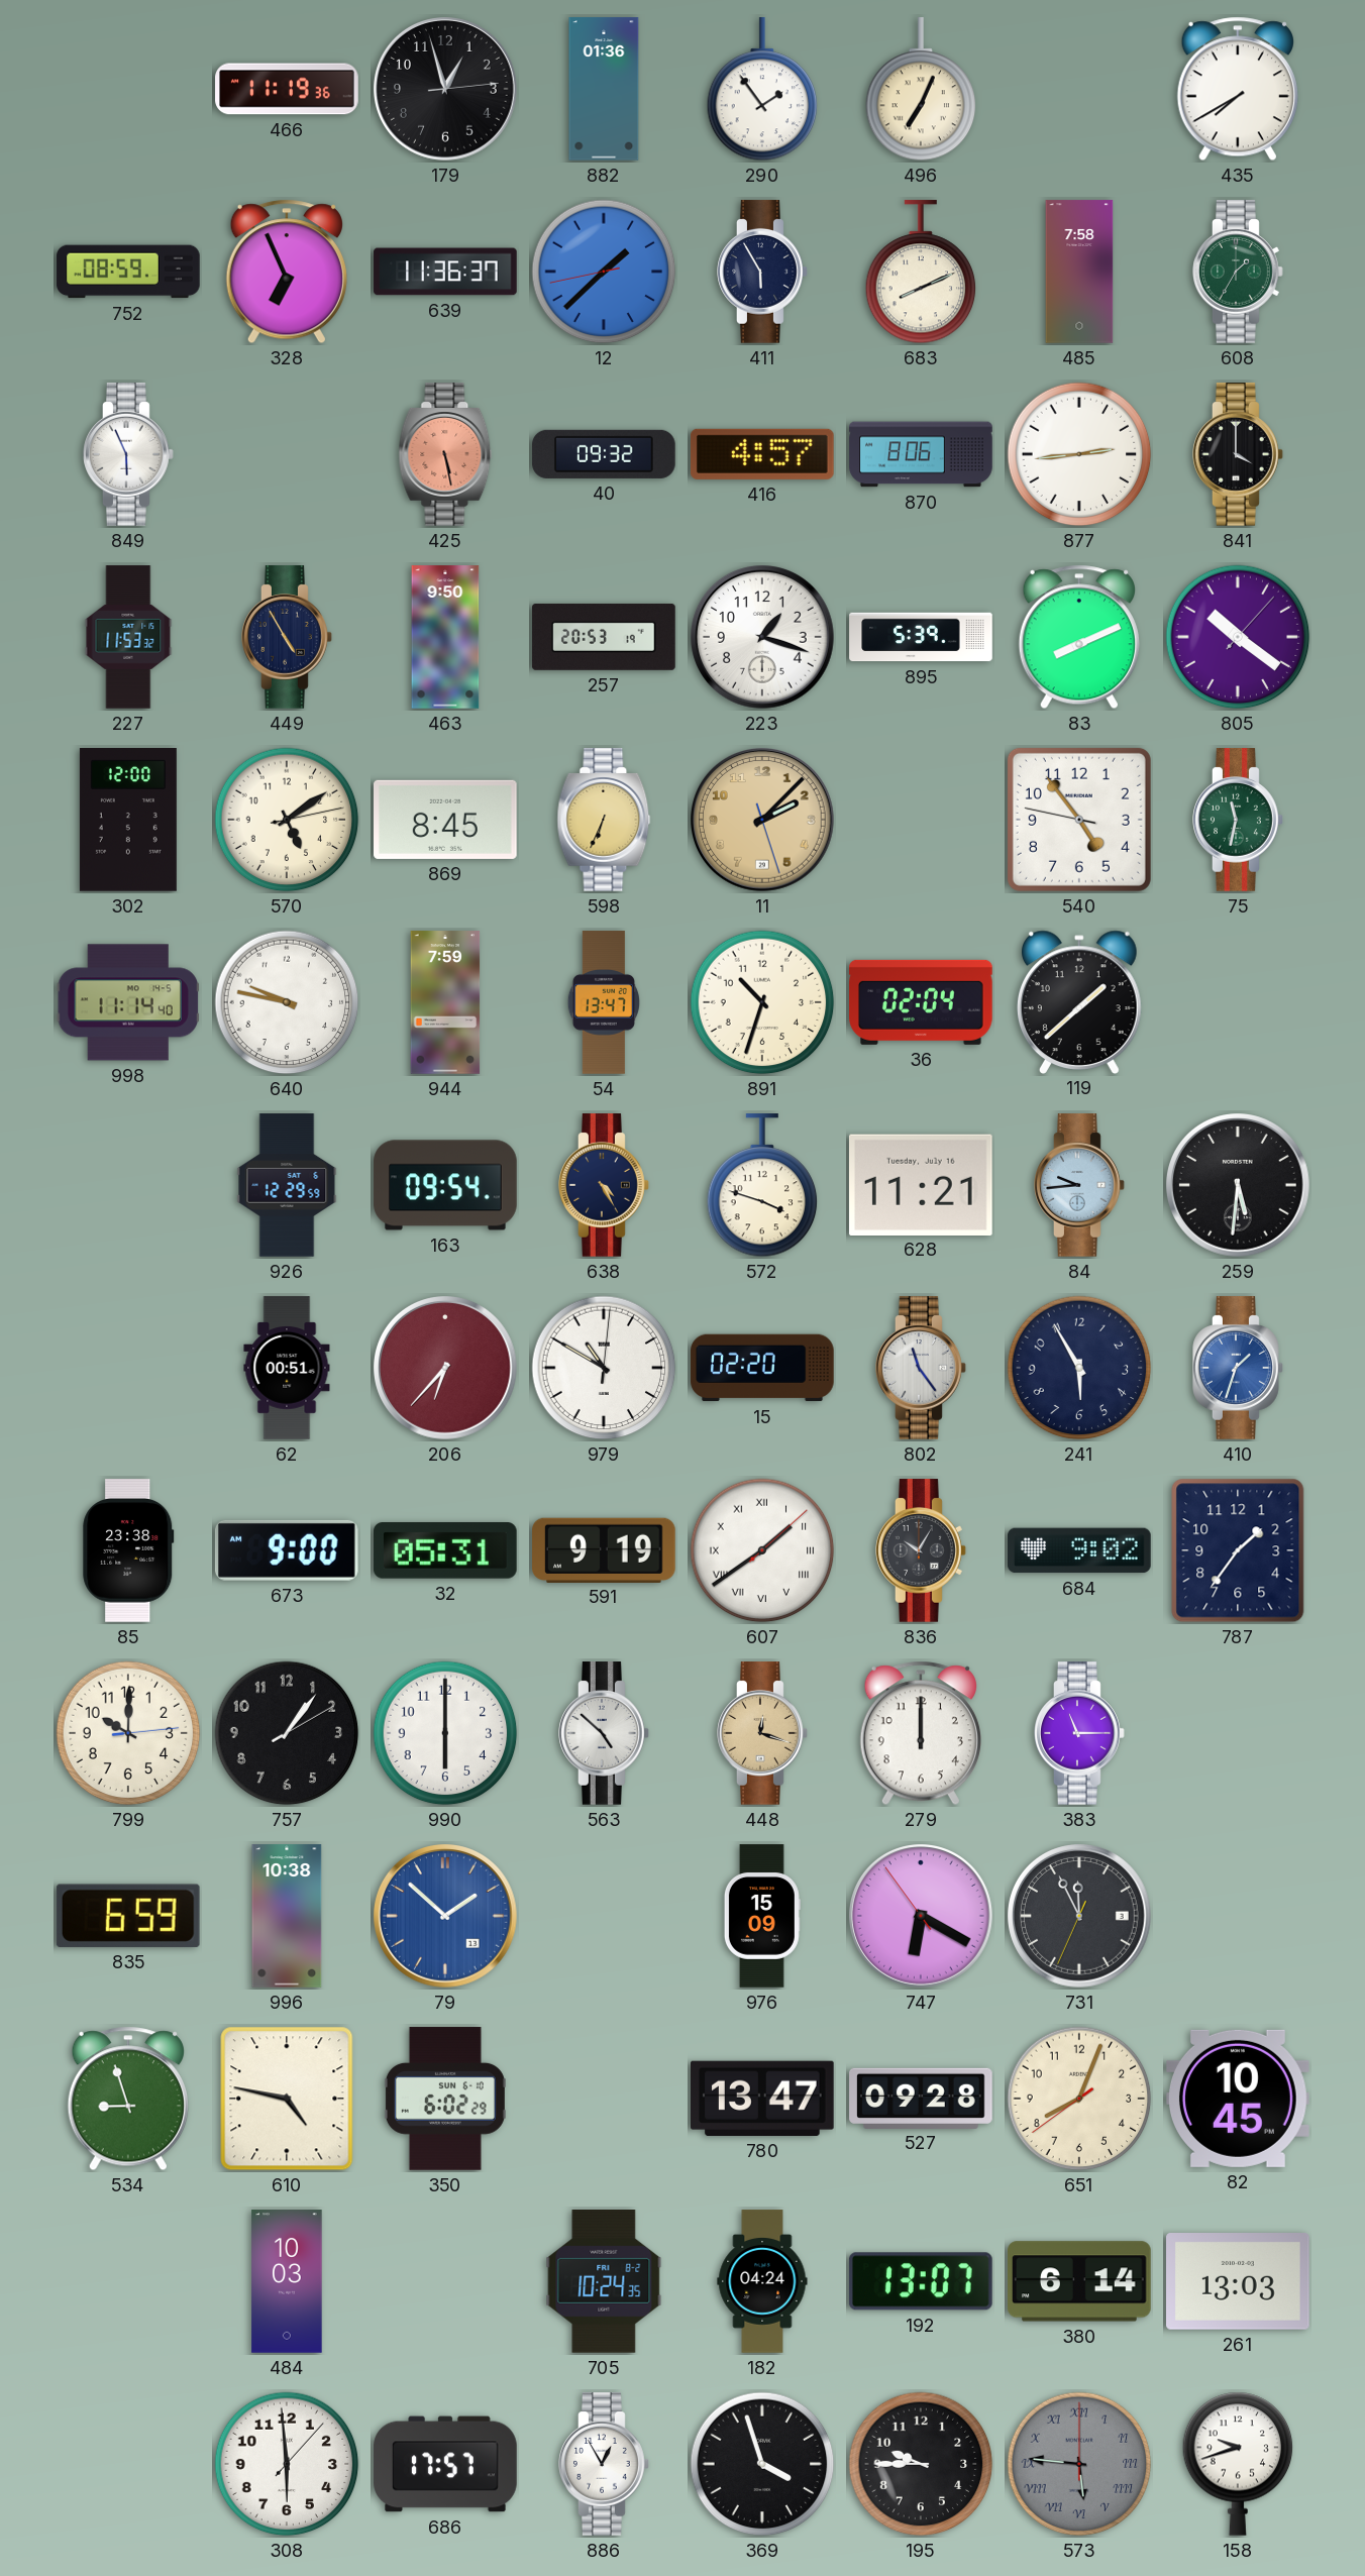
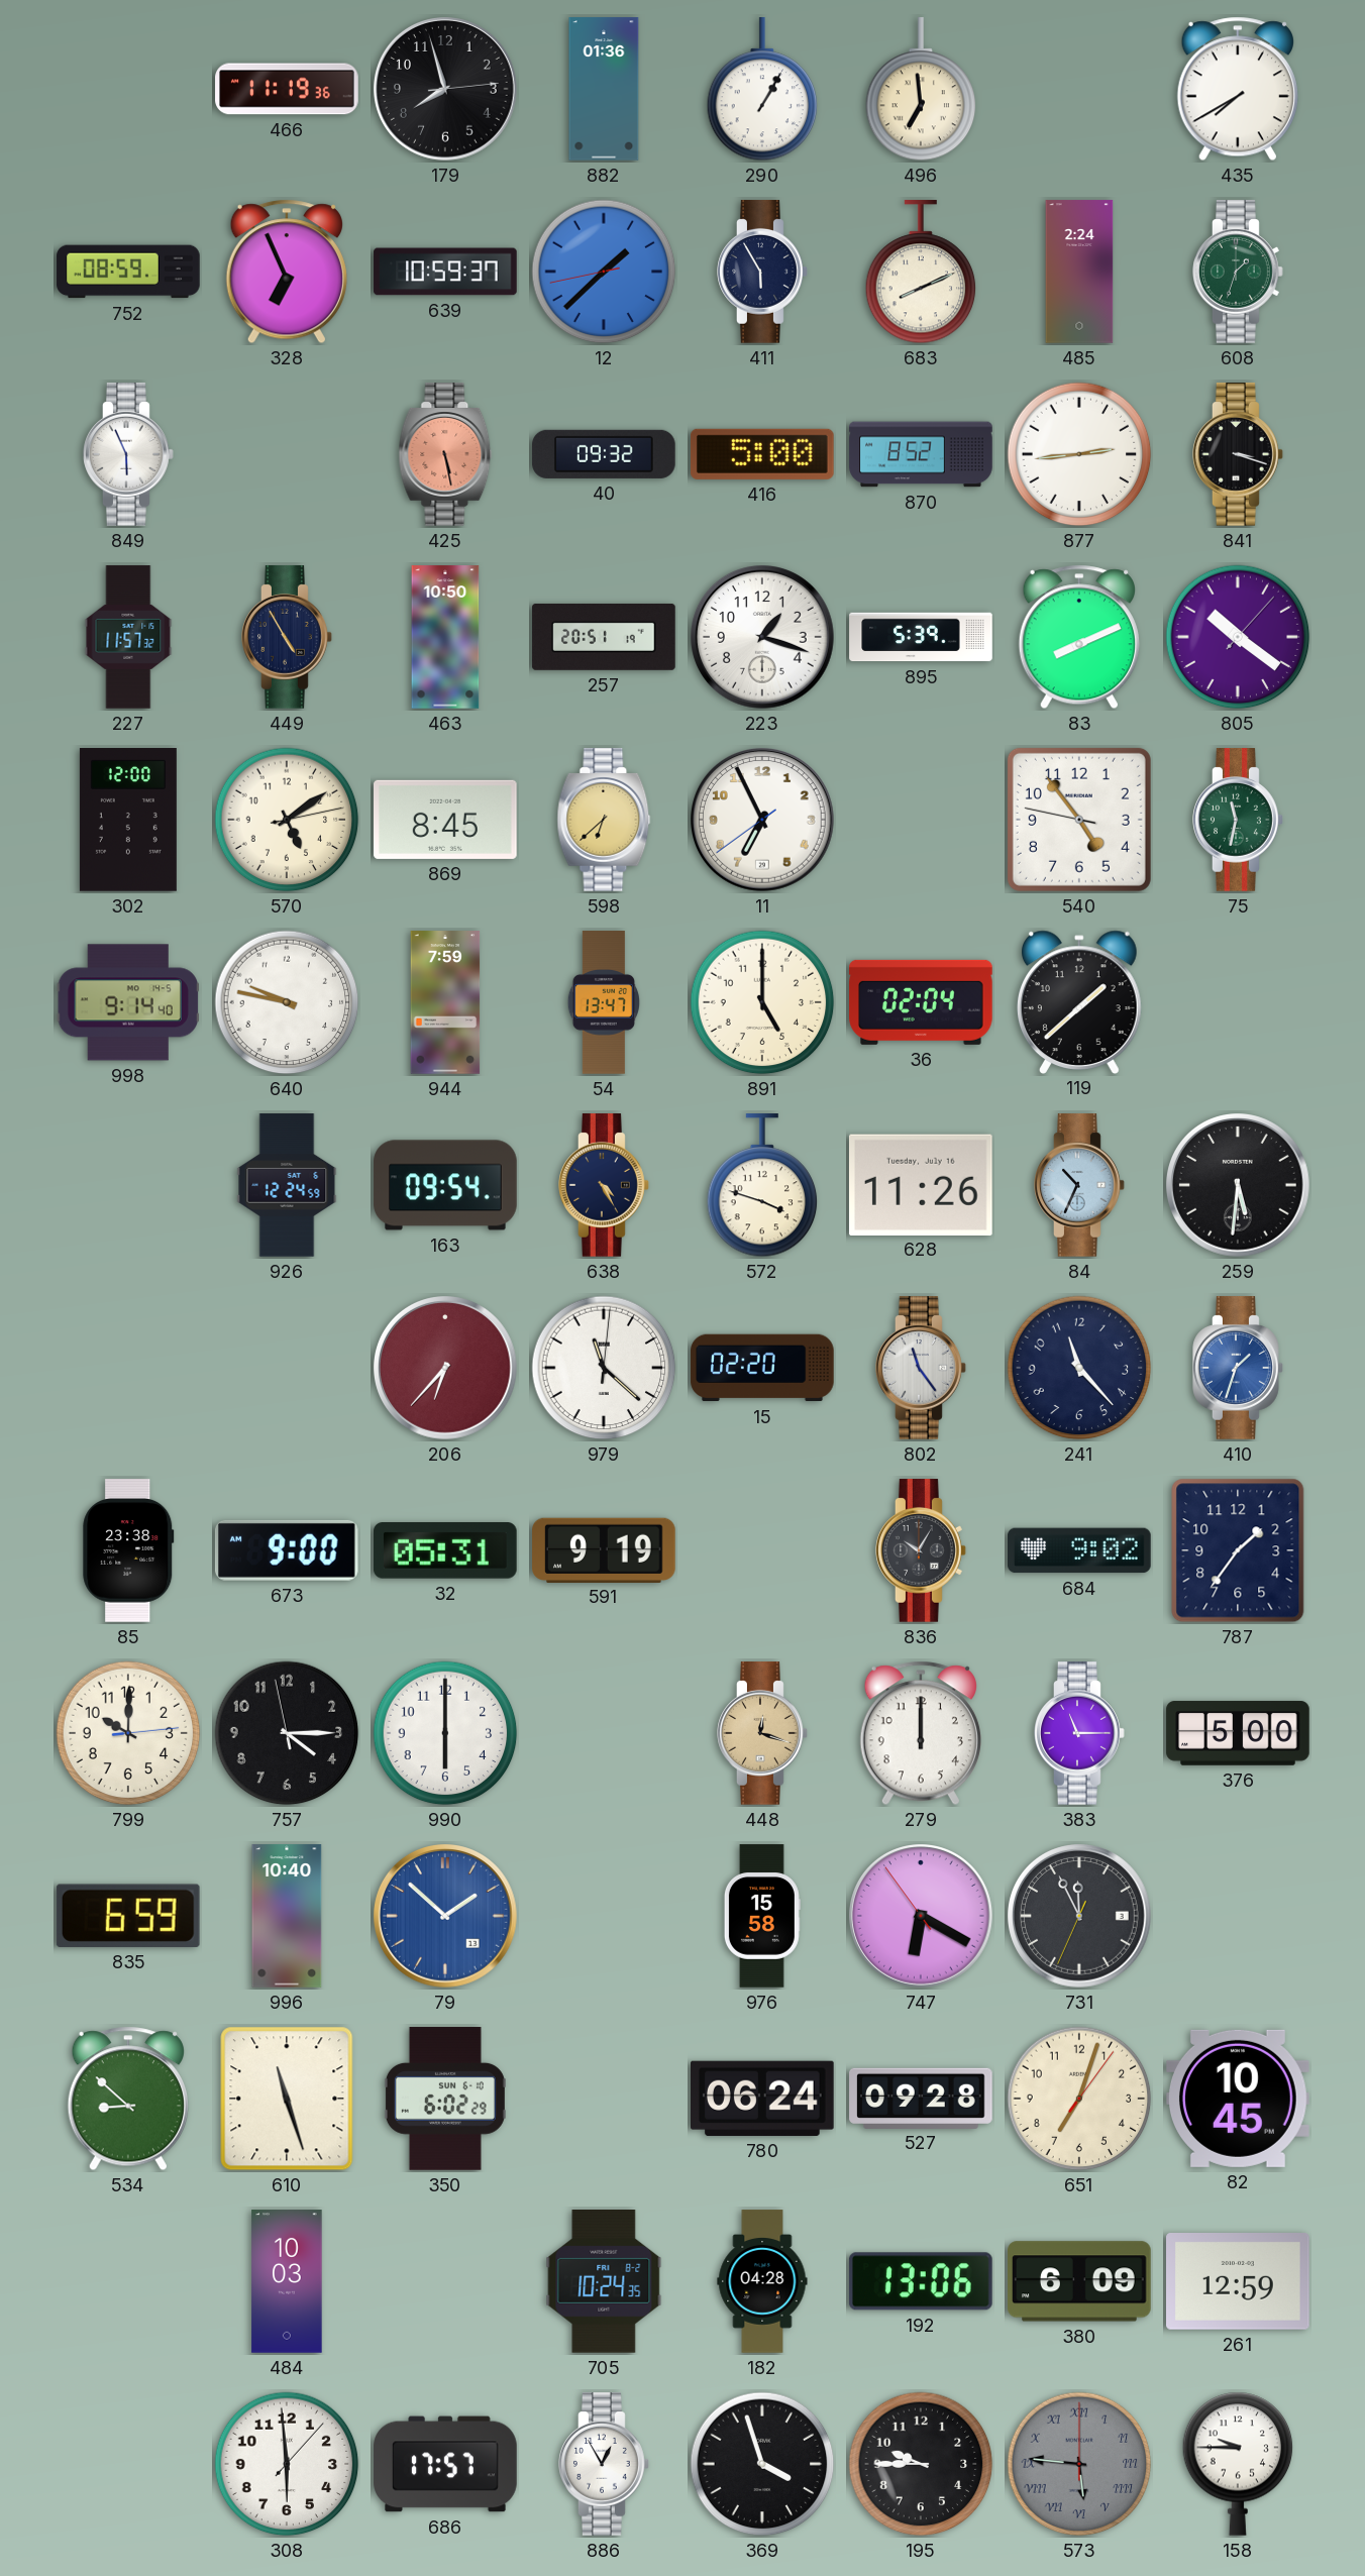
179: 12:57 -> 7:57 (446, 90)
290: 1:54 -> 1:05 (762, 90)
496: 7:04 -> 6:59 (921, 90)
639: 11:36 -> 10:59 (445, 272)
485: 7:58 -> 2:24 (1079, 272)
608: 1:35 -> 1:33 (1238, 272)
416: 4:57 -> 5:00 (762, 454)
870: 8:06 -> 8:52 (921, 454)
841: 4:00 -> 3:18 (1238, 454)
227: 11:53 -> 11:57 (128, 637)
463: 9:50 -> 10:50 (445, 637)
257: 20:53 -> 20:51 (604, 637)
598: 6:34 -> 6:38 (604, 820)
11: 2:07 -> 6:55 (763, 821)
11 dial: champagne -> white (763, 821)
998: 11:14 -> 9:14 (128, 1002)
891: 10:33 -> 5:00 (762, 1002)
926: 12:29 -> 12:24 (287, 1185)
628: 11:21 -> 11:26 (921, 1184)
84: 9:44 -> 10:34 (1079, 1185)
62: 00:51 -> none (287, 1368)
979: 10:50 -> 11:22 (604, 1368)
241: 5:55 -> 11:23 (1079, 1368)
607: 1:39 -> none (762, 1550)
757: 1:06 -> 4:14 (287, 1733)
563: 4:52 -> none (604, 1733)
376: none -> 5:00 (1238, 1733)
996: 10:38 -> 10:40 (287, 1916)
976: 15:09 -> 15:58 (762, 1916)
534: 8:57 -> 8:52 (128, 2099)
610: 4:47 -> 11:27 (287, 2099)
780: 13:47 -> 06:24 (763, 2099)
651: 8:03 -> 7:03 (1079, 2099)
182: 04:24 -> 04:28 (762, 2281)
192: 13:07 -> 13:06 (921, 2281)
380: 6:14 -> 6:09 (1080, 2281)
261: 13:03 -> 12:59 (1239, 2282)
158: 9:42 -> 9:45 (1238, 2464)
